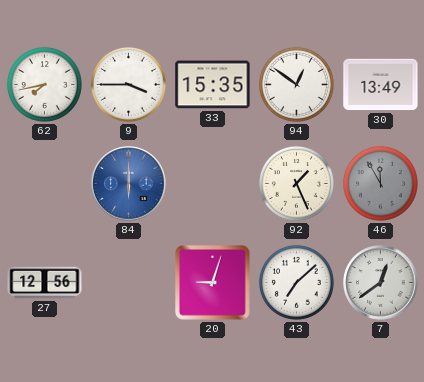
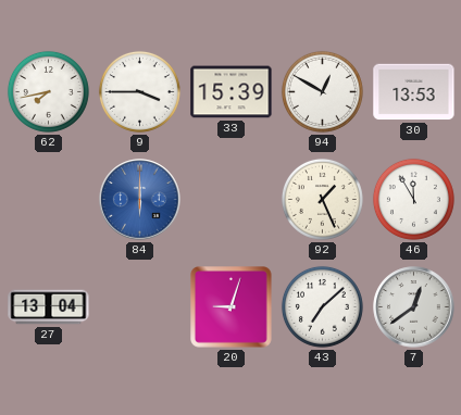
33: 15:35 -> 15:39 (232, 92)
94: 12:51 -> 12:50 (322, 91)
30: 13:49 -> 13:53 (414, 92)
46 dial: grey -> white (413, 199)
27: 12:56 -> 13:04 (49, 307)
